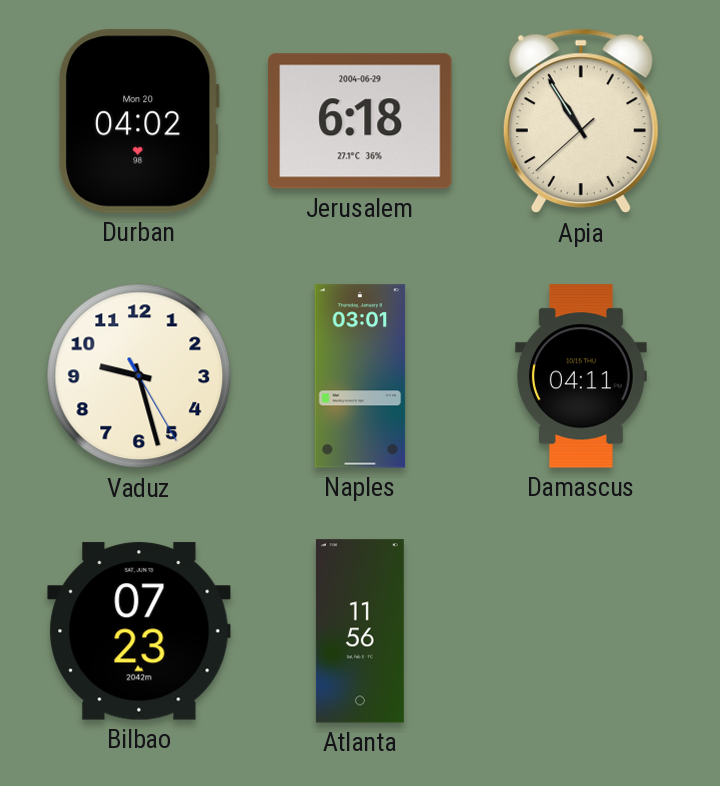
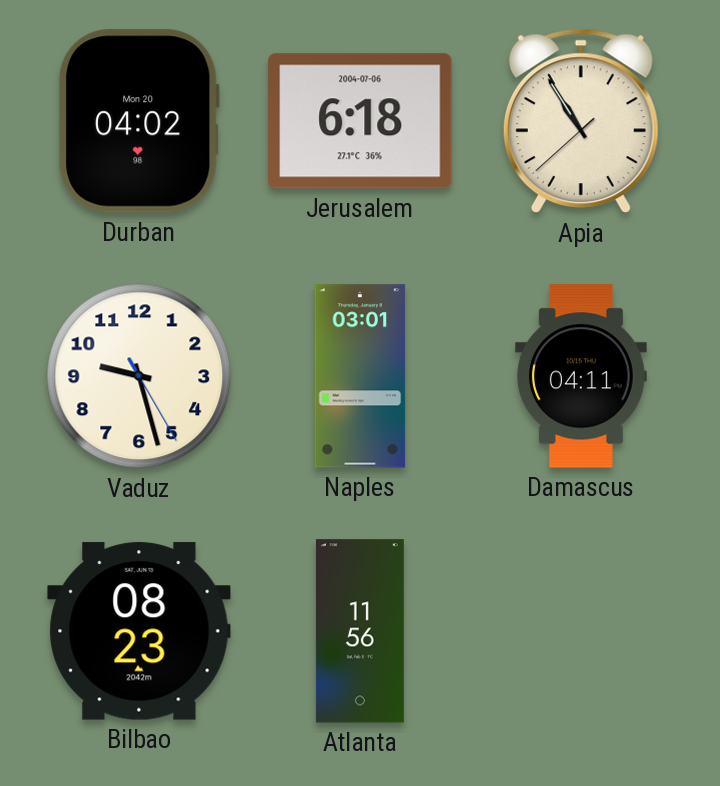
Jerusalem date: 2004-06-29 -> 2004-07-06 (360, 121)
Bilbao: 07:23 -> 08:23 (139, 631)
